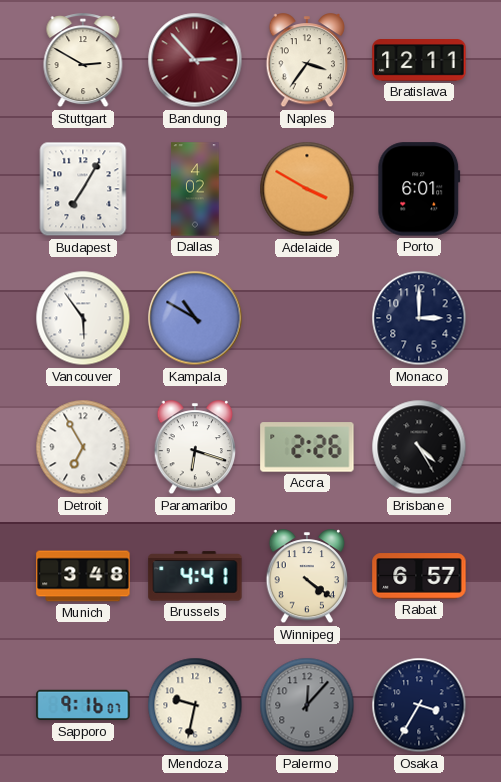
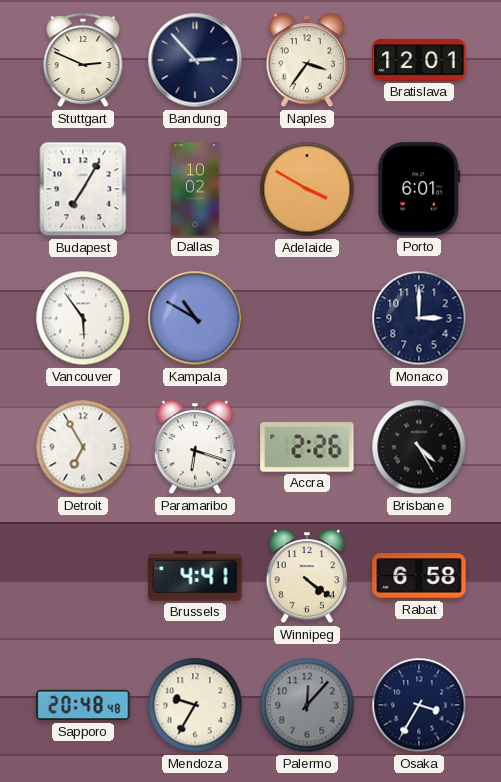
Stuttgart: 2:50 -> 2:49 (83, 61)
Bandung dial: burgundy -> navy (195, 60)
Bratislava: 12:11 -> 12:01 (419, 61)
Dallas: 4:02 -> 10:02 (195, 189)
Munich: 3:48 -> none (83, 576)
Rabat: 6:57 -> 6:58 (419, 576)
Sapporo: 9:16 -> 20:48 (83, 705)
Mendoza: 9:32 -> 9:35 (195, 705)
